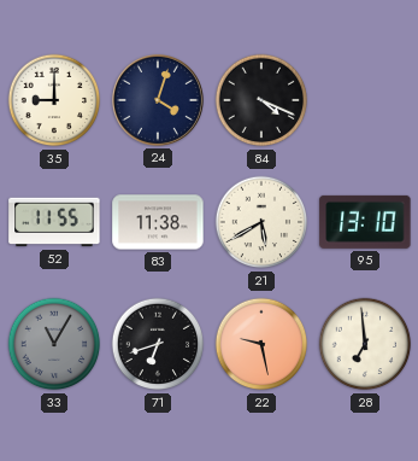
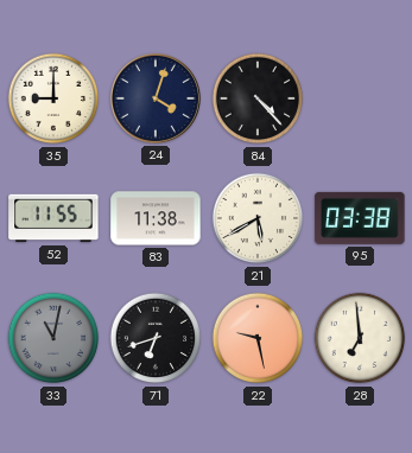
84: 4:19 -> 4:23 (258, 98)
95: 13:10 -> 03:38 (360, 218)
33: 11:05 -> 11:02 (53, 338)
